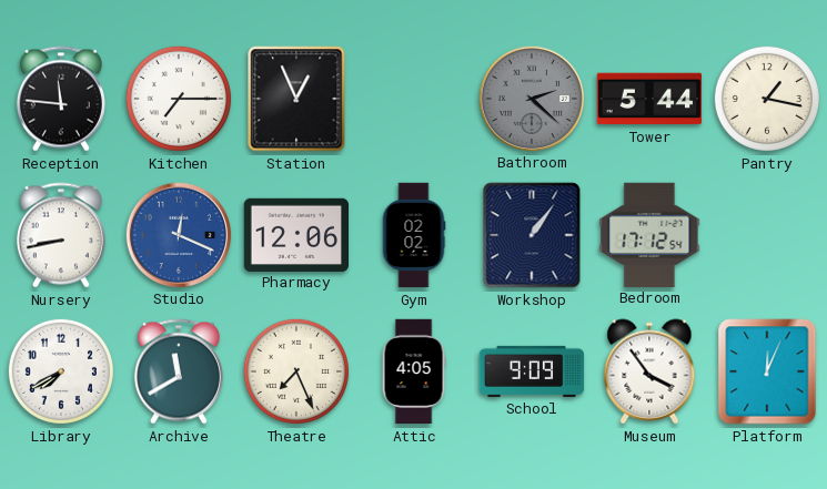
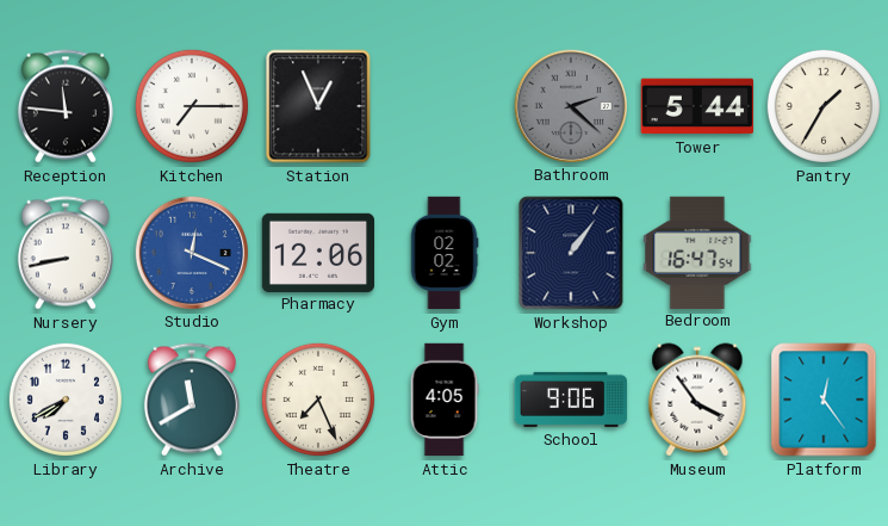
Pantry: 1:17 -> 1:35 (824, 106)
Bedroom: 17:12 -> 16:47 (697, 252)
School: 9:09 -> 9:06 (571, 400)
Platform: 12:04 -> 12:24 (824, 400)
